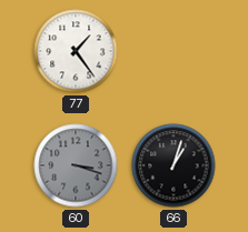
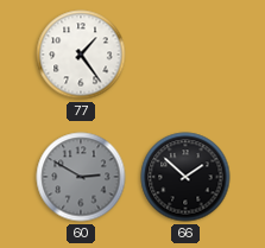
60: 3:18 -> 2:50 (81, 177)
66: 1:03 -> 1:52 (185, 177)
